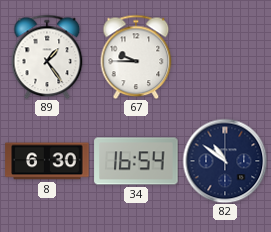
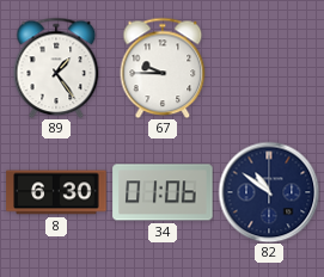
34: 16:54 -> 01:06 (163, 192)
